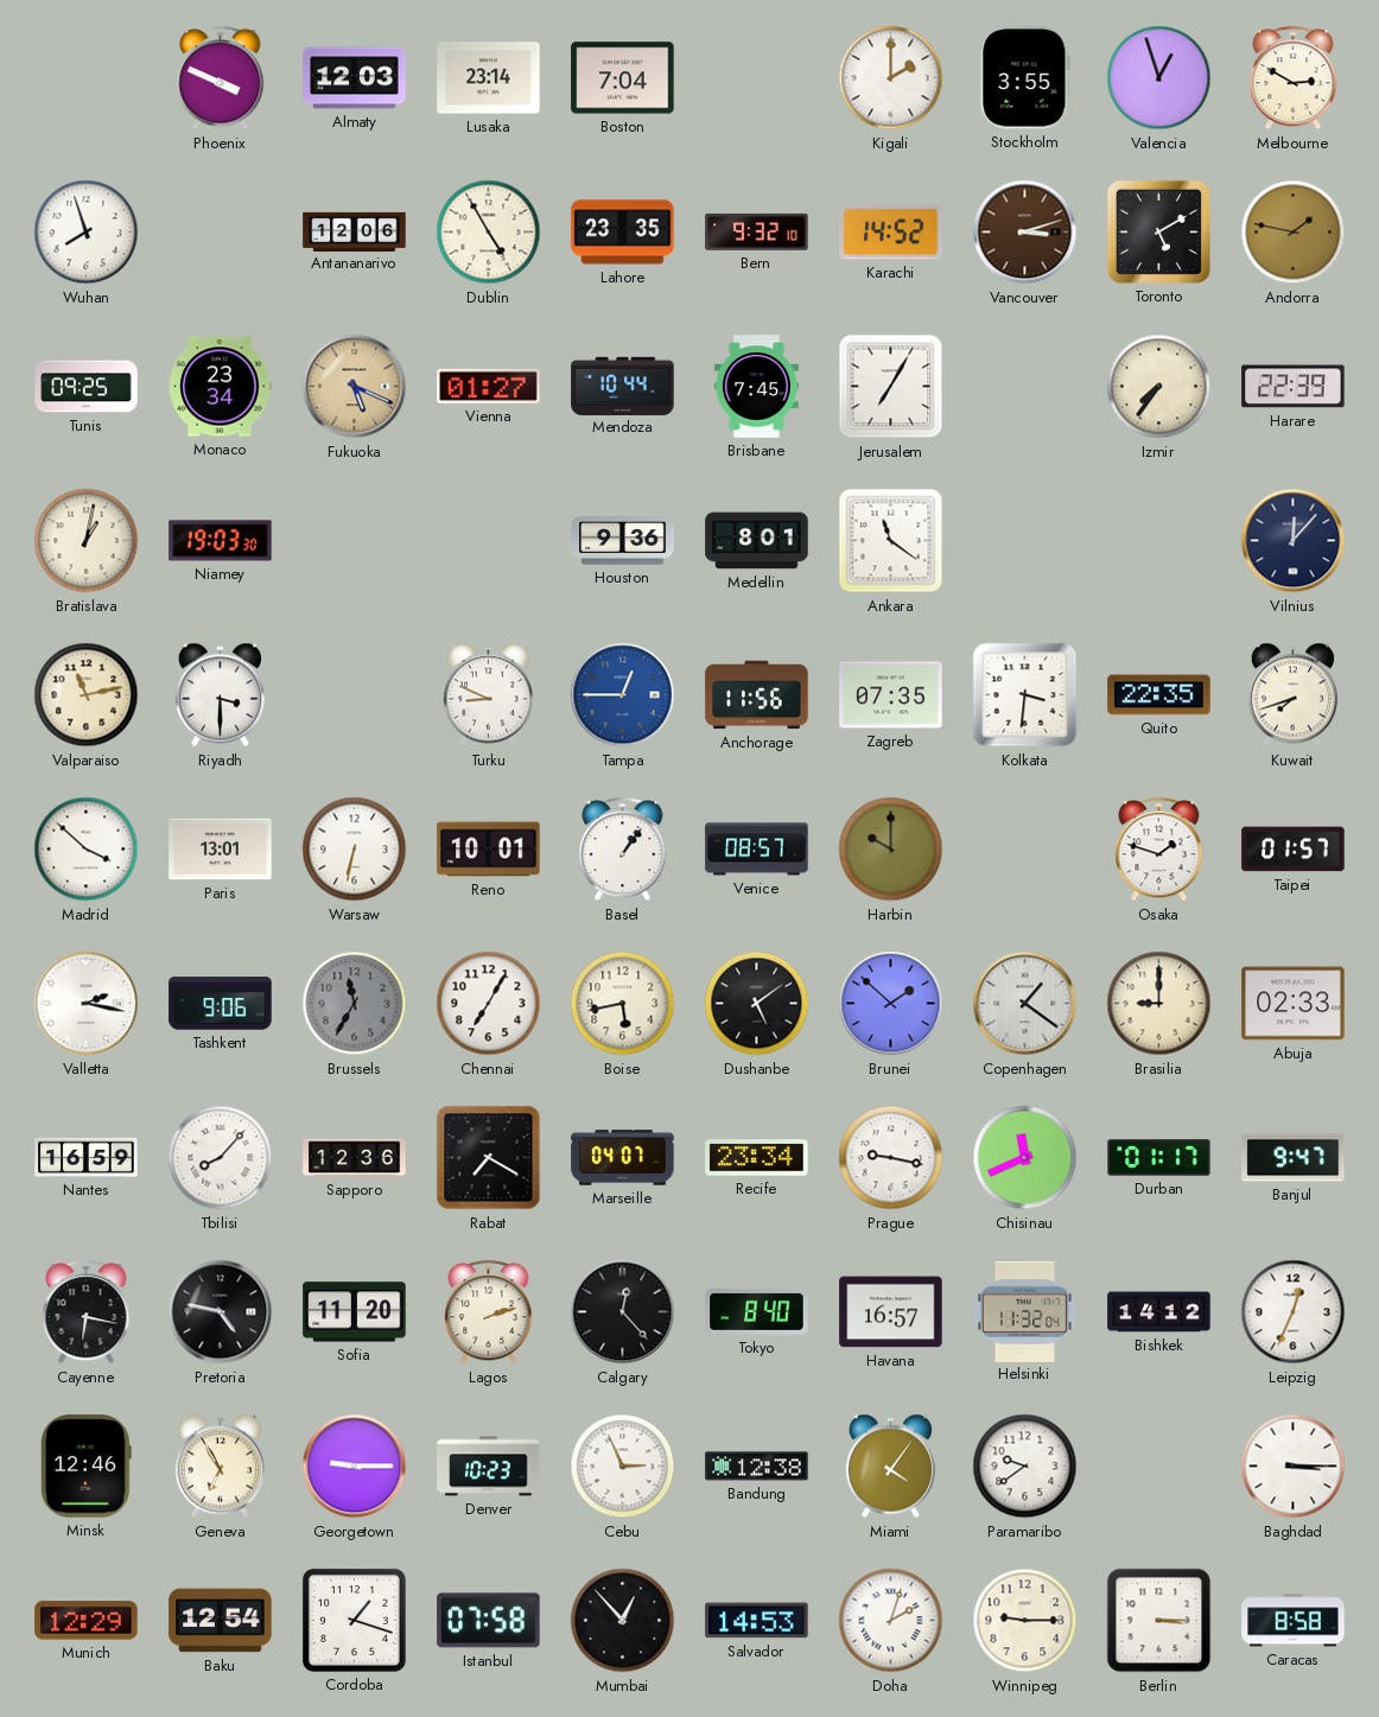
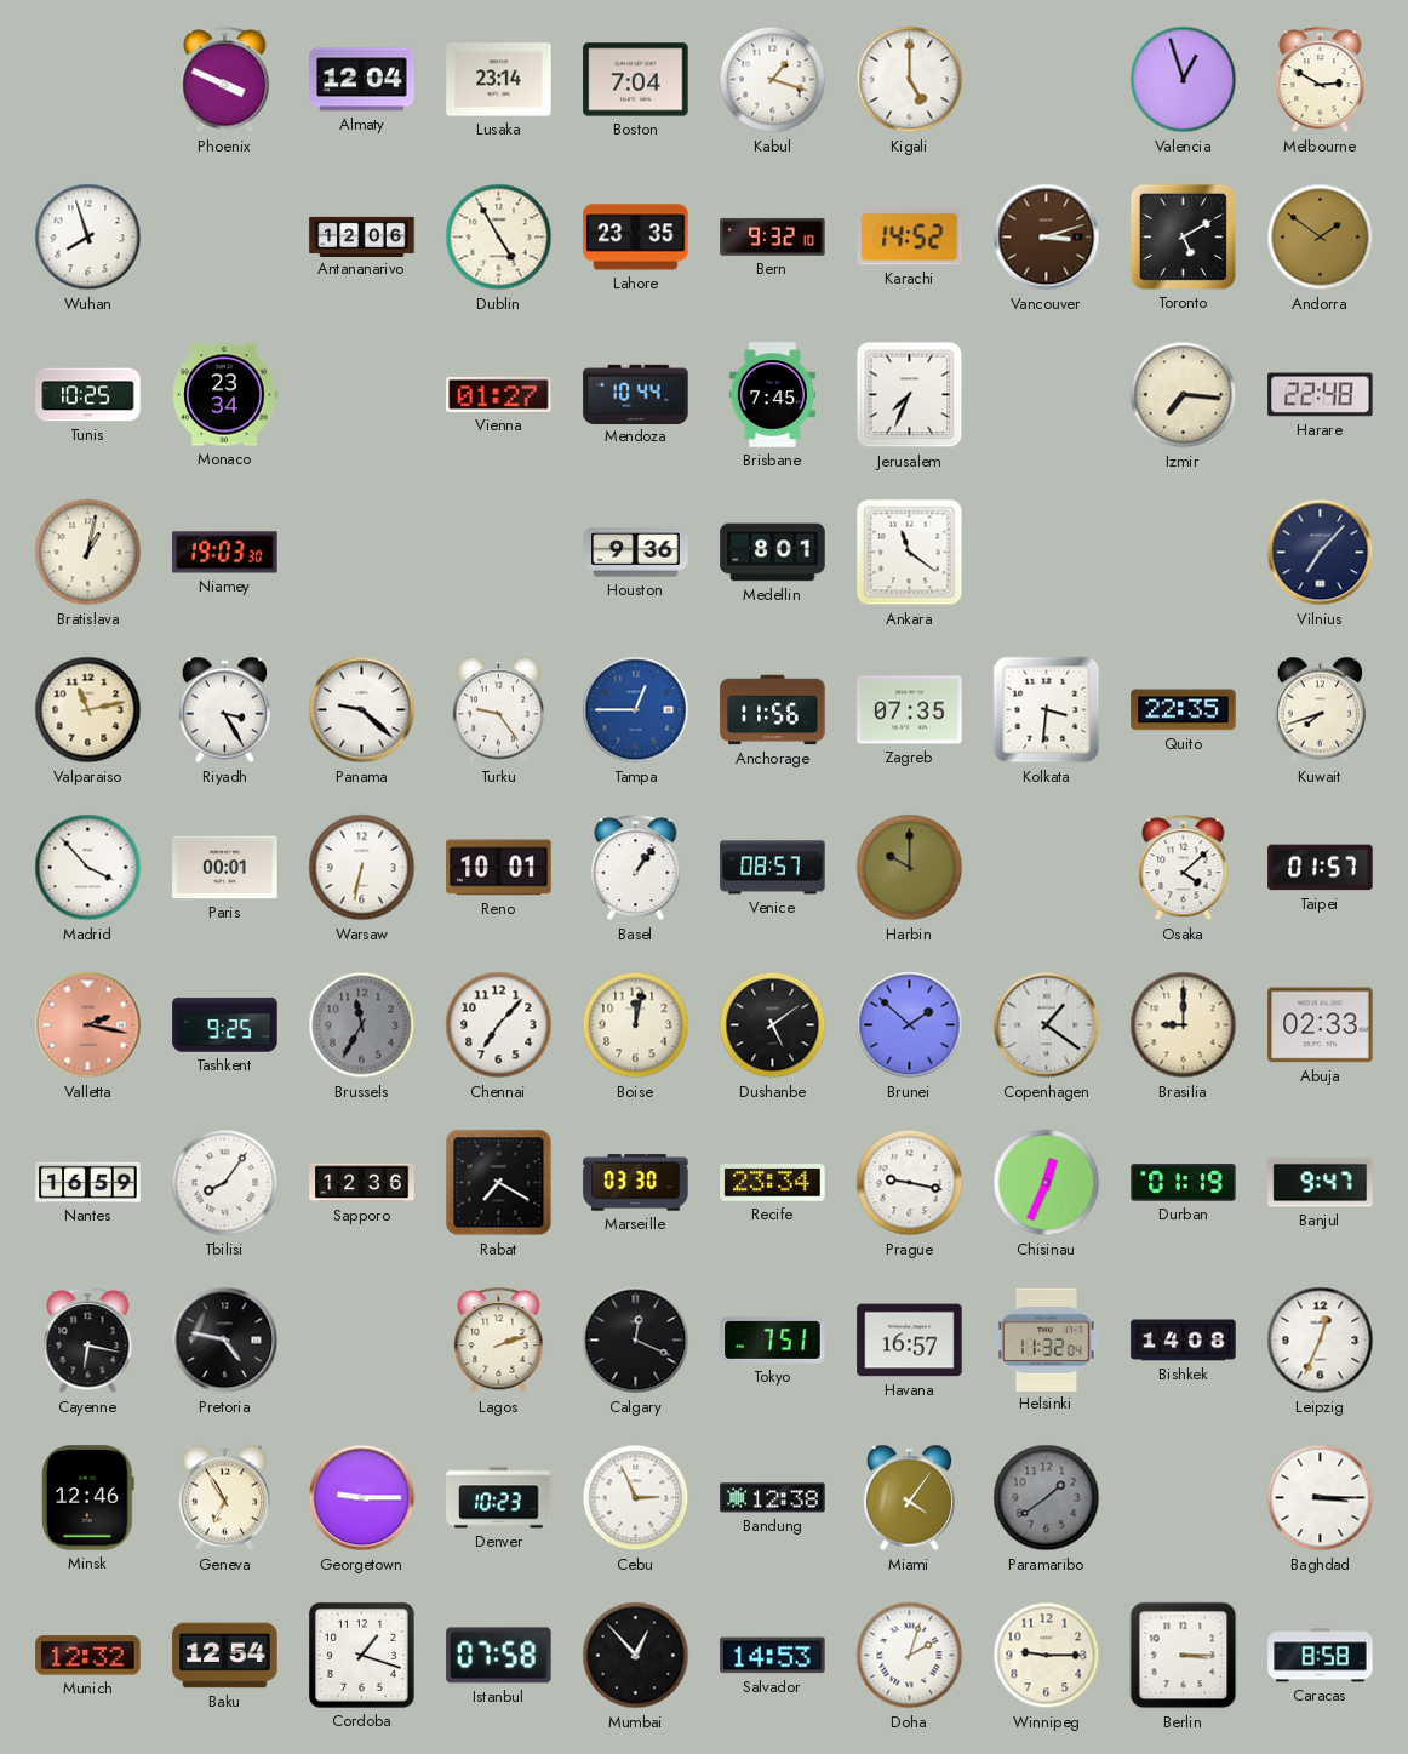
Almaty: 12:03 -> 12:04 (362, 80)
Kabul: none -> 1:18 (773, 80)
Kigali: 2:00 -> 5:00 (910, 80)
Stockholm: 3:55 -> none (1025, 78)
Andorra: 1:47 -> 1:51 (1321, 238)
Tunis: 09:25 -> 10:25 (88, 395)
Fukuoka: 5:19 -> none (355, 387)
Jerusalem: 7:05 -> 7:34 (910, 395)
Izmir: 7:36 -> 7:16 (1184, 395)
Harare: 22:39 -> 22:48 (1321, 395)
Vilnius: 12:07 -> 7:07 (1321, 553)
Riyadh: 3:30 -> 3:25 (224, 710)
Panama: none -> 9:22 (362, 710)
Turku: 8:49 -> 9:24 (498, 710)
Madrid: 3:52 -> 3:53 (88, 868)
Paris: 13:01 -> 00:01 (225, 868)
Osaka: 1:48 -> 4:08 (1184, 868)
Valletta dial: white -> salmon (88, 1025)
Tashkent: 9:06 -> 9:25 (225, 1025)
Chennai: 7:05 -> 7:07 (499, 1025)
Boise: 5:43 -> 12:02 (636, 1025)
Tbilisi: 8:07 -> 8:06 (225, 1183)
Marseille: 04:07 -> 03:30 (636, 1183)
Chisinau: 11:41 -> 12:34 (1047, 1183)
Durban: 01:17 -> 01:19 (1184, 1183)
Sofia: 11:20 -> none (355, 1312)
Calgary: 12:23 -> 12:19 (636, 1341)
Tokyo: 8:40 -> 7:51 (773, 1341)
Bishkek: 14:12 -> 14:08 (1184, 1341)
Paramaribo: 9:39 -> 1:39 (1047, 1498)
Paramaribo dial: white -> grey (1047, 1498)
Munich: 12:29 -> 12:32 (88, 1656)
